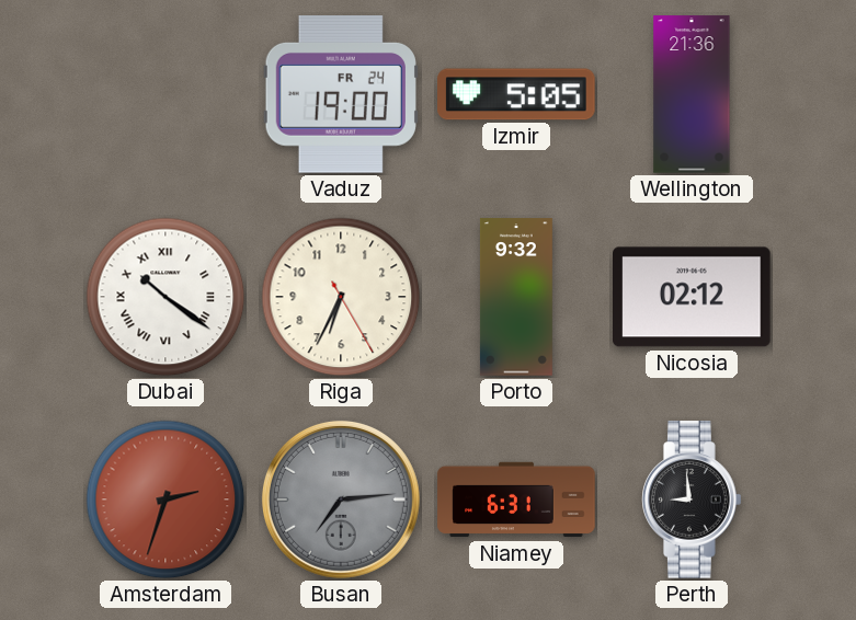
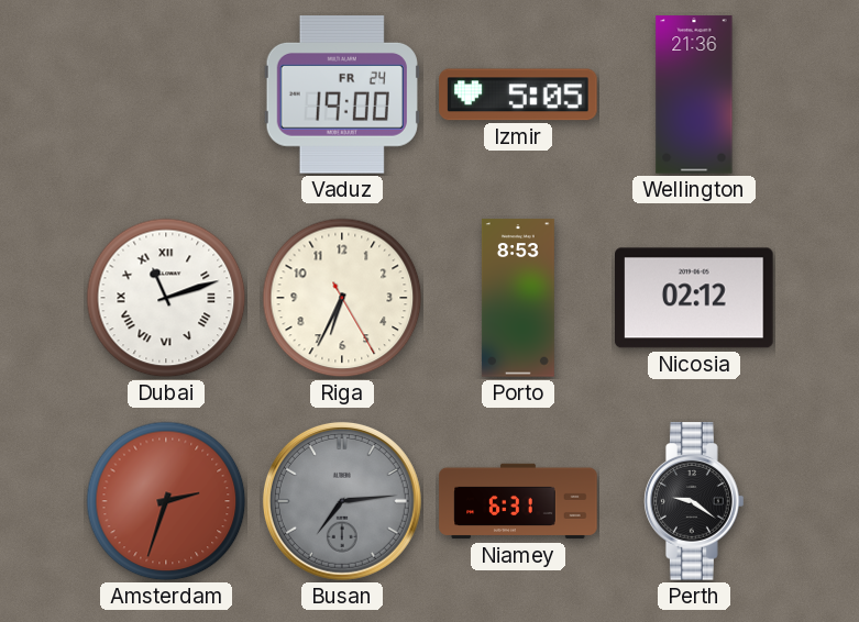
Dubai: 10:21 -> 11:12 (166, 298)
Porto: 9:32 -> 8:53 (518, 298)
Perth: 8:59 -> 9:21 (695, 501)
